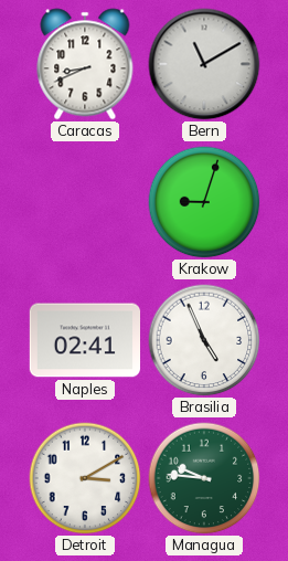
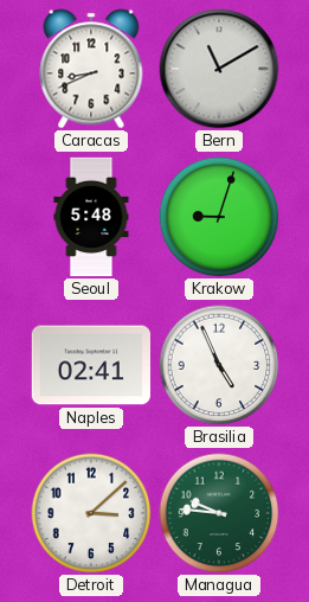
Seoul: none -> 5:48 (91, 217)
Detroit: 3:10 -> 3:08 (91, 513)
